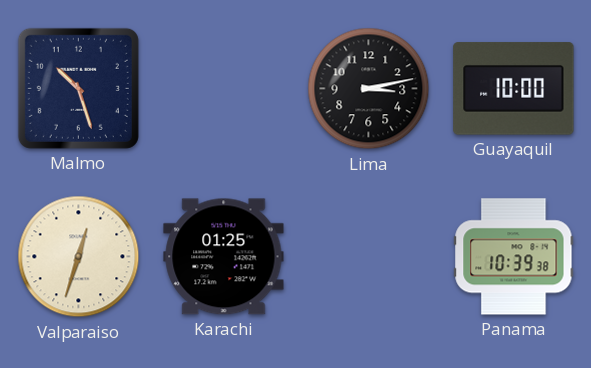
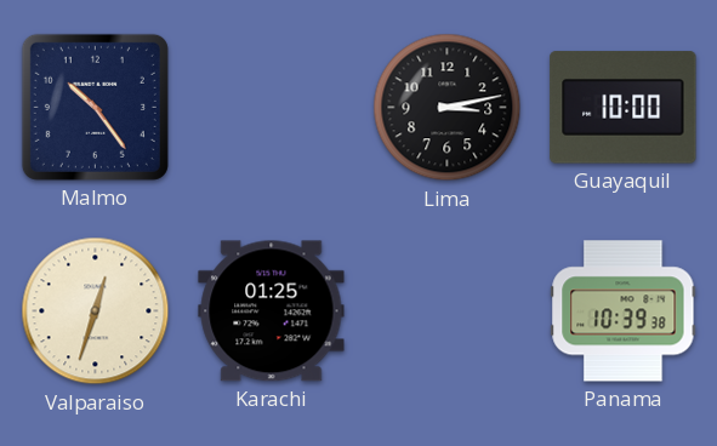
Malmo: 10:27 -> 10:24 (95, 107)
